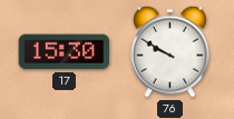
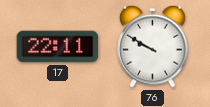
17: 15:30 -> 22:11 (58, 47)
